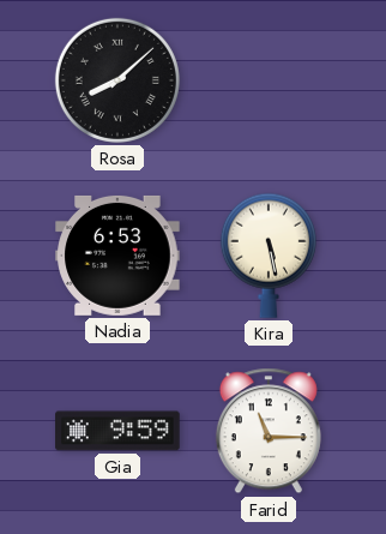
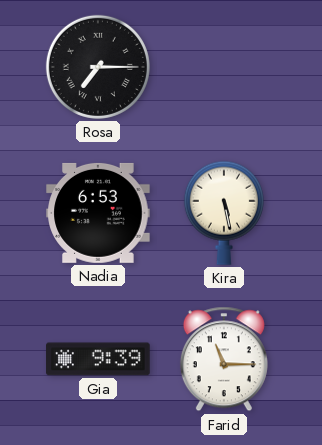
Rosa: 8:08 -> 7:15 (98, 67)
Gia: 9:59 -> 9:39 (98, 359)
